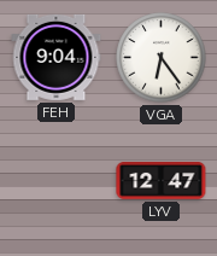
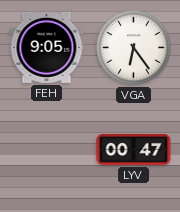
FEH: 9:04 -> 9:05 (47, 47)
LYV: 12:47 -> 00:47 (134, 150)
